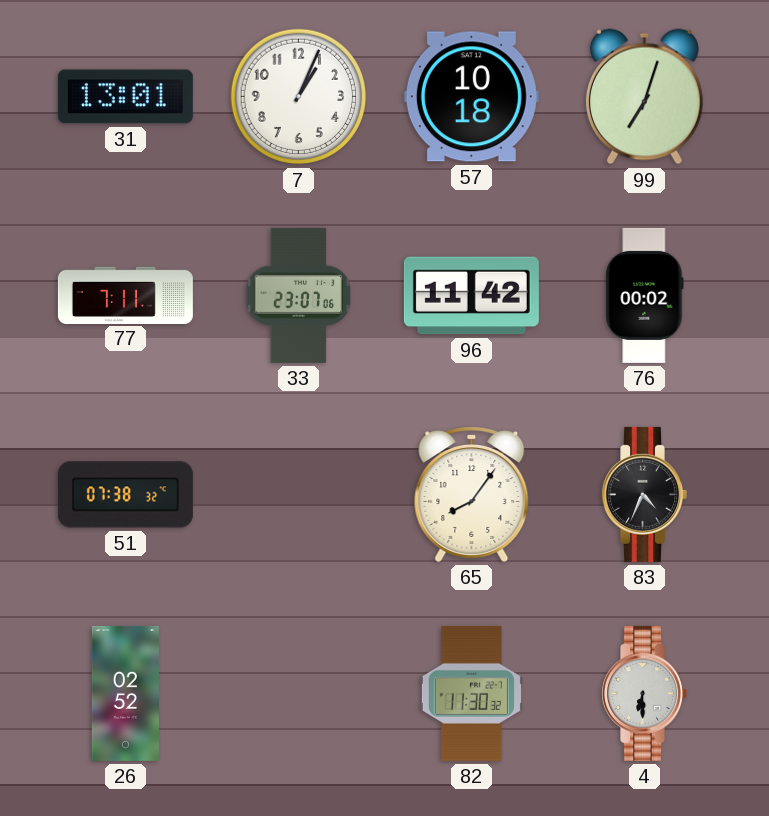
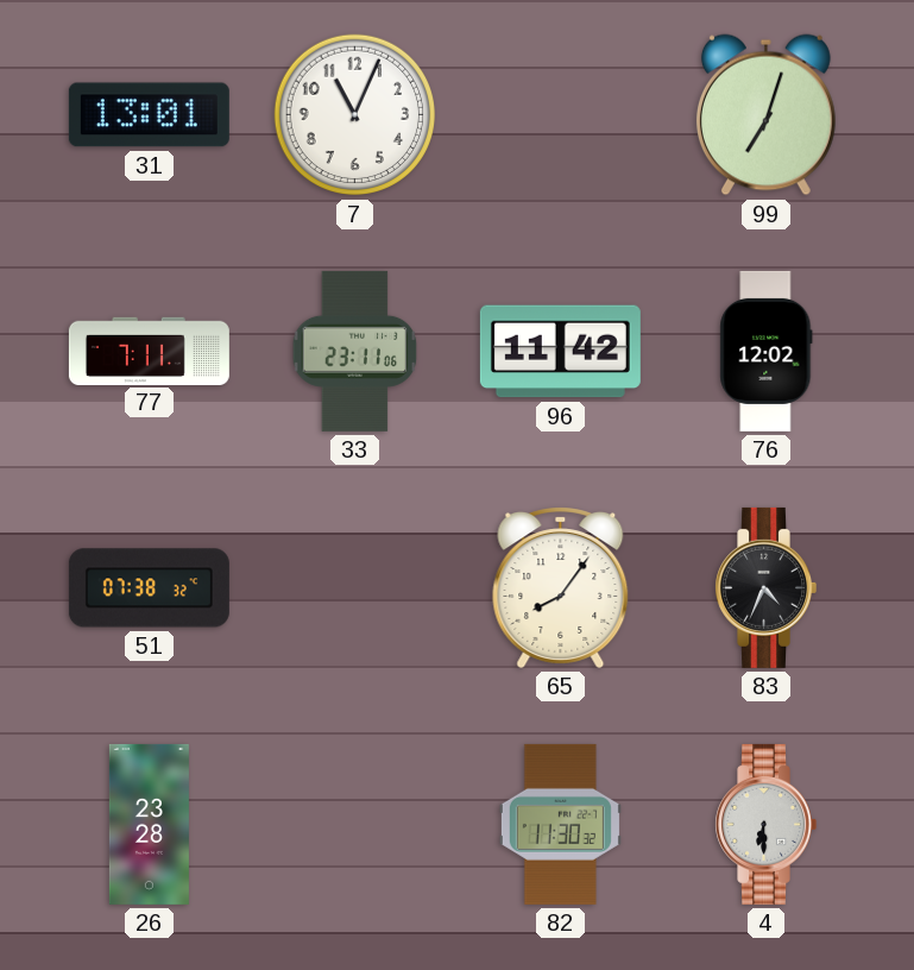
7: 1:04 -> 11:04 (355, 115)
57: 10:18 -> none (471, 97)
33: 23:07 -> 23:11 (355, 351)
76: 00:02 -> 12:02 (767, 351)
26: 02:52 -> 23:28 (149, 824)
